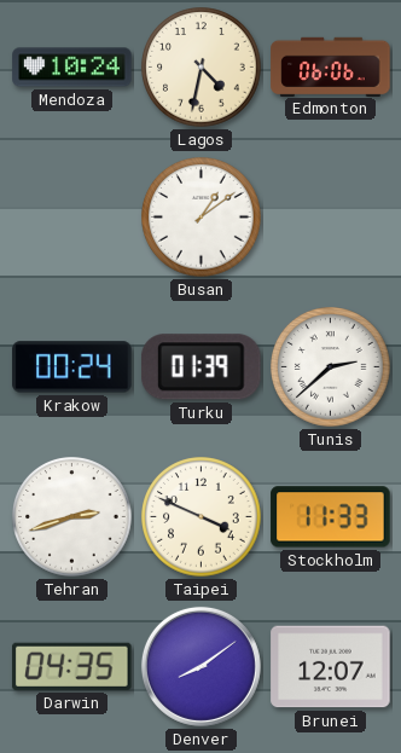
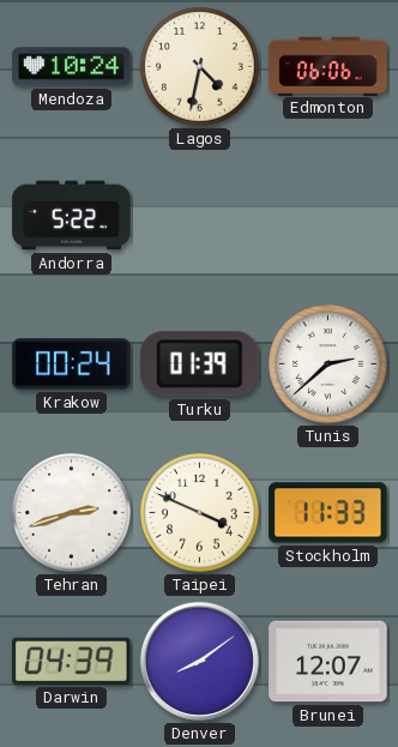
Andorra: none -> 5:22 (72, 216)
Busan: 1:09 -> none (202, 218)
Darwin: 04:35 -> 04:39 (72, 661)
